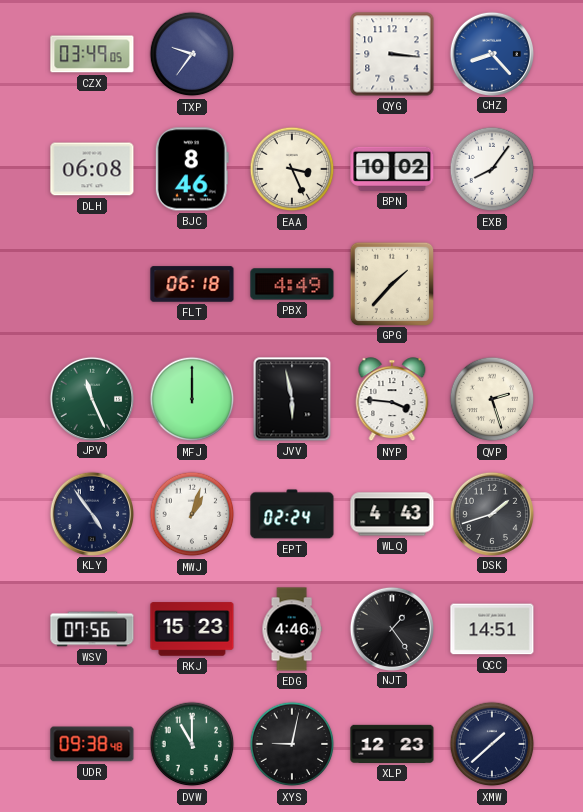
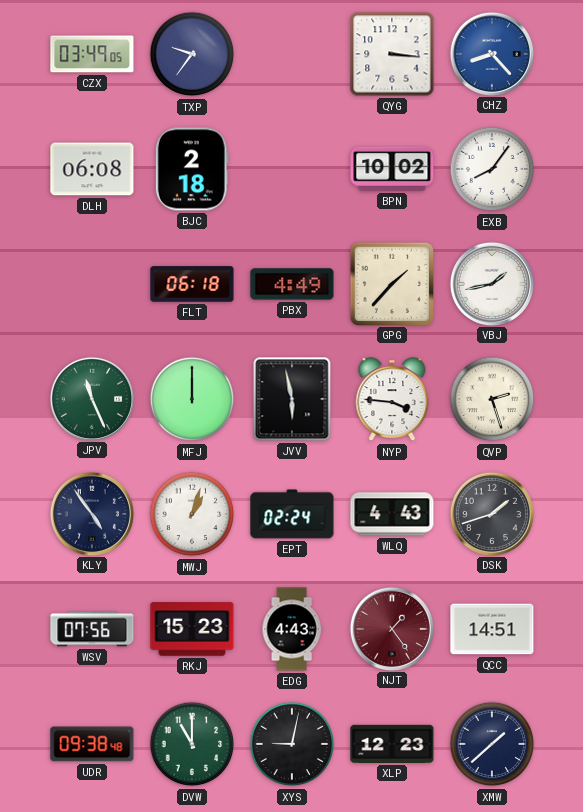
BJC: 8:46 -> 2:18 (192, 169)
EAA: 3:26 -> none (292, 169)
VBJ: none -> 1:43 (491, 283)
EDG: 4:46 -> 4:43 (292, 629)
NJT dial: black -> burgundy (391, 628)
